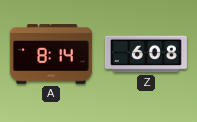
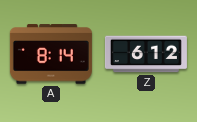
Z: 6:08 -> 6:12 (146, 54)
